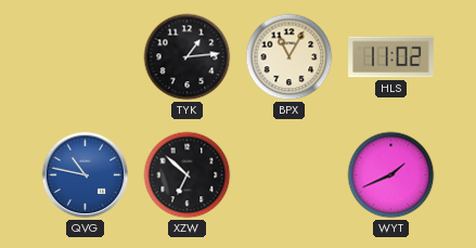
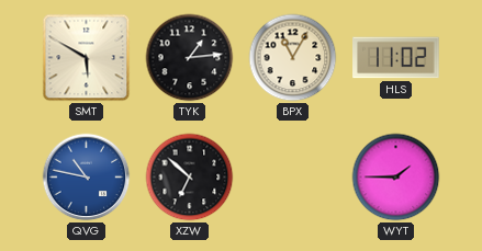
SMT: none -> 5:50 (87, 58)
WYT: 1:41 -> 1:45 (396, 178)
